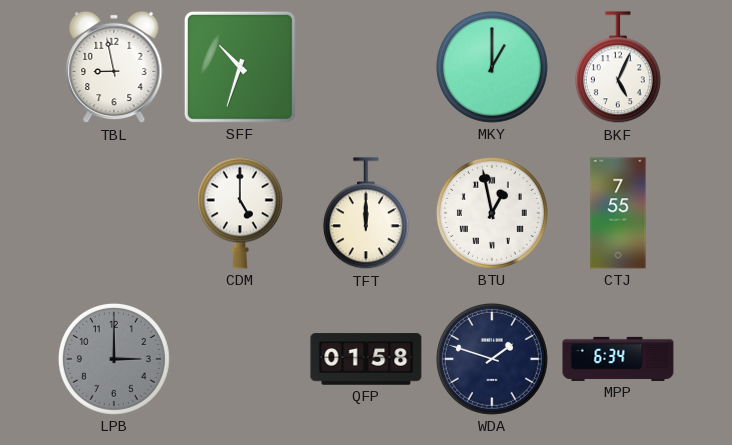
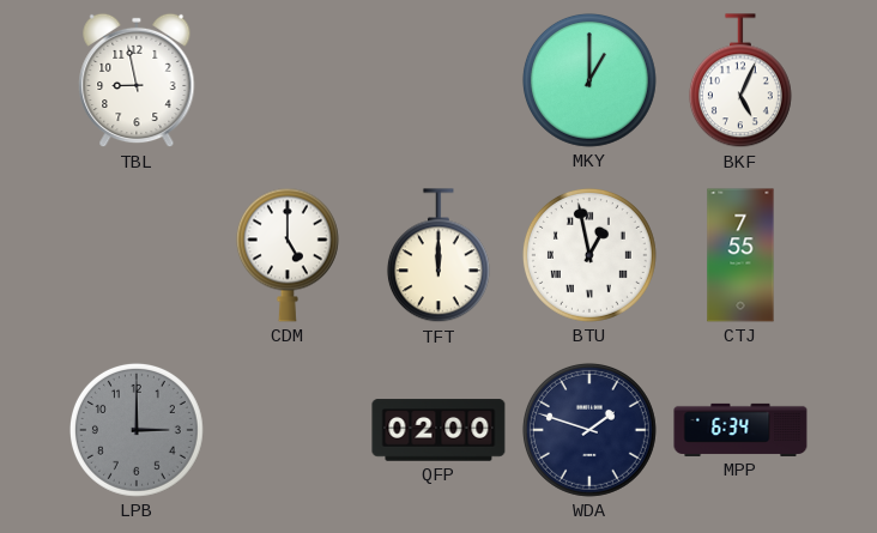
SFF: 10:33 -> none (240, 67)
QFP: 01:58 -> 02:00 (438, 430)
